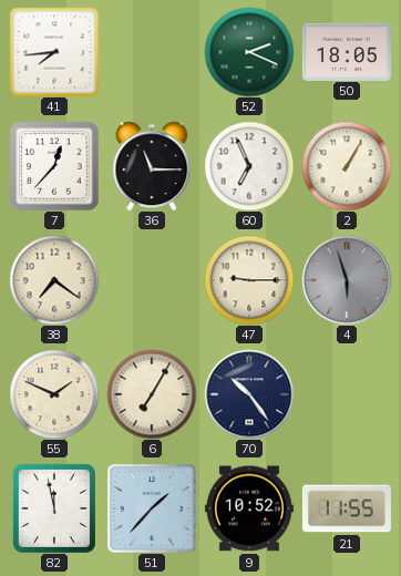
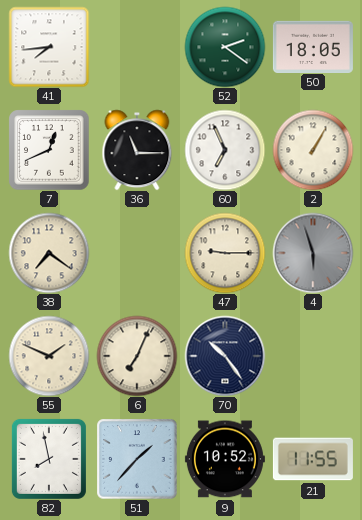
52: 2:19 -> 2:21 (225, 47)
7: 12:37 -> 12:41 (49, 150)
6: 7:05 -> 7:04 (137, 356)
82: 11:58 -> 7:58 (49, 459)
